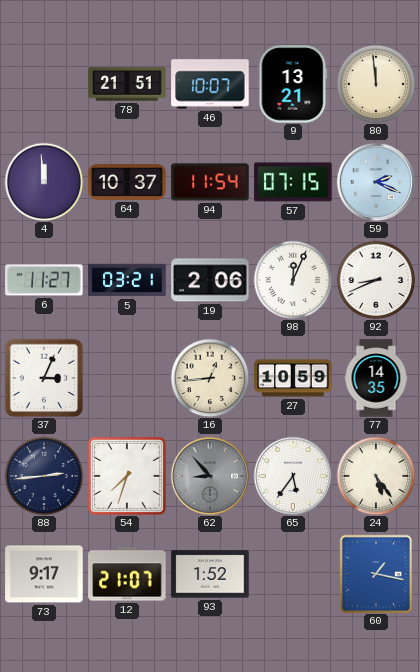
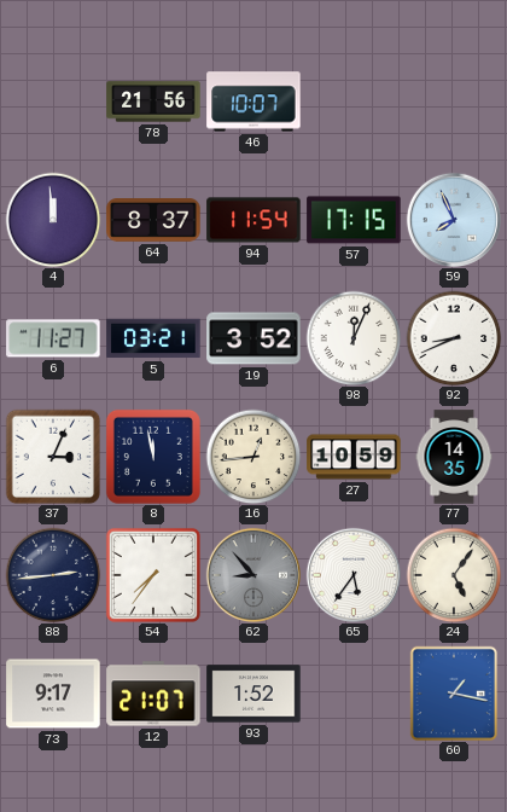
78: 21:51 -> 21:56 (153, 101)
9: 13:21 -> none (293, 84)
80: 11:59 -> none (376, 84)
64: 10:37 -> 8:37 (153, 220)
57: 07:15 -> 17:15 (354, 220)
59: 2:19 -> 7:56 (453, 219)
19: 2:06 -> 3:52 (253, 338)
8: none -> 11:58 (153, 457)
54: 7:33 -> 7:36 (153, 575)
24: 5:24 -> 5:06 (454, 575)
